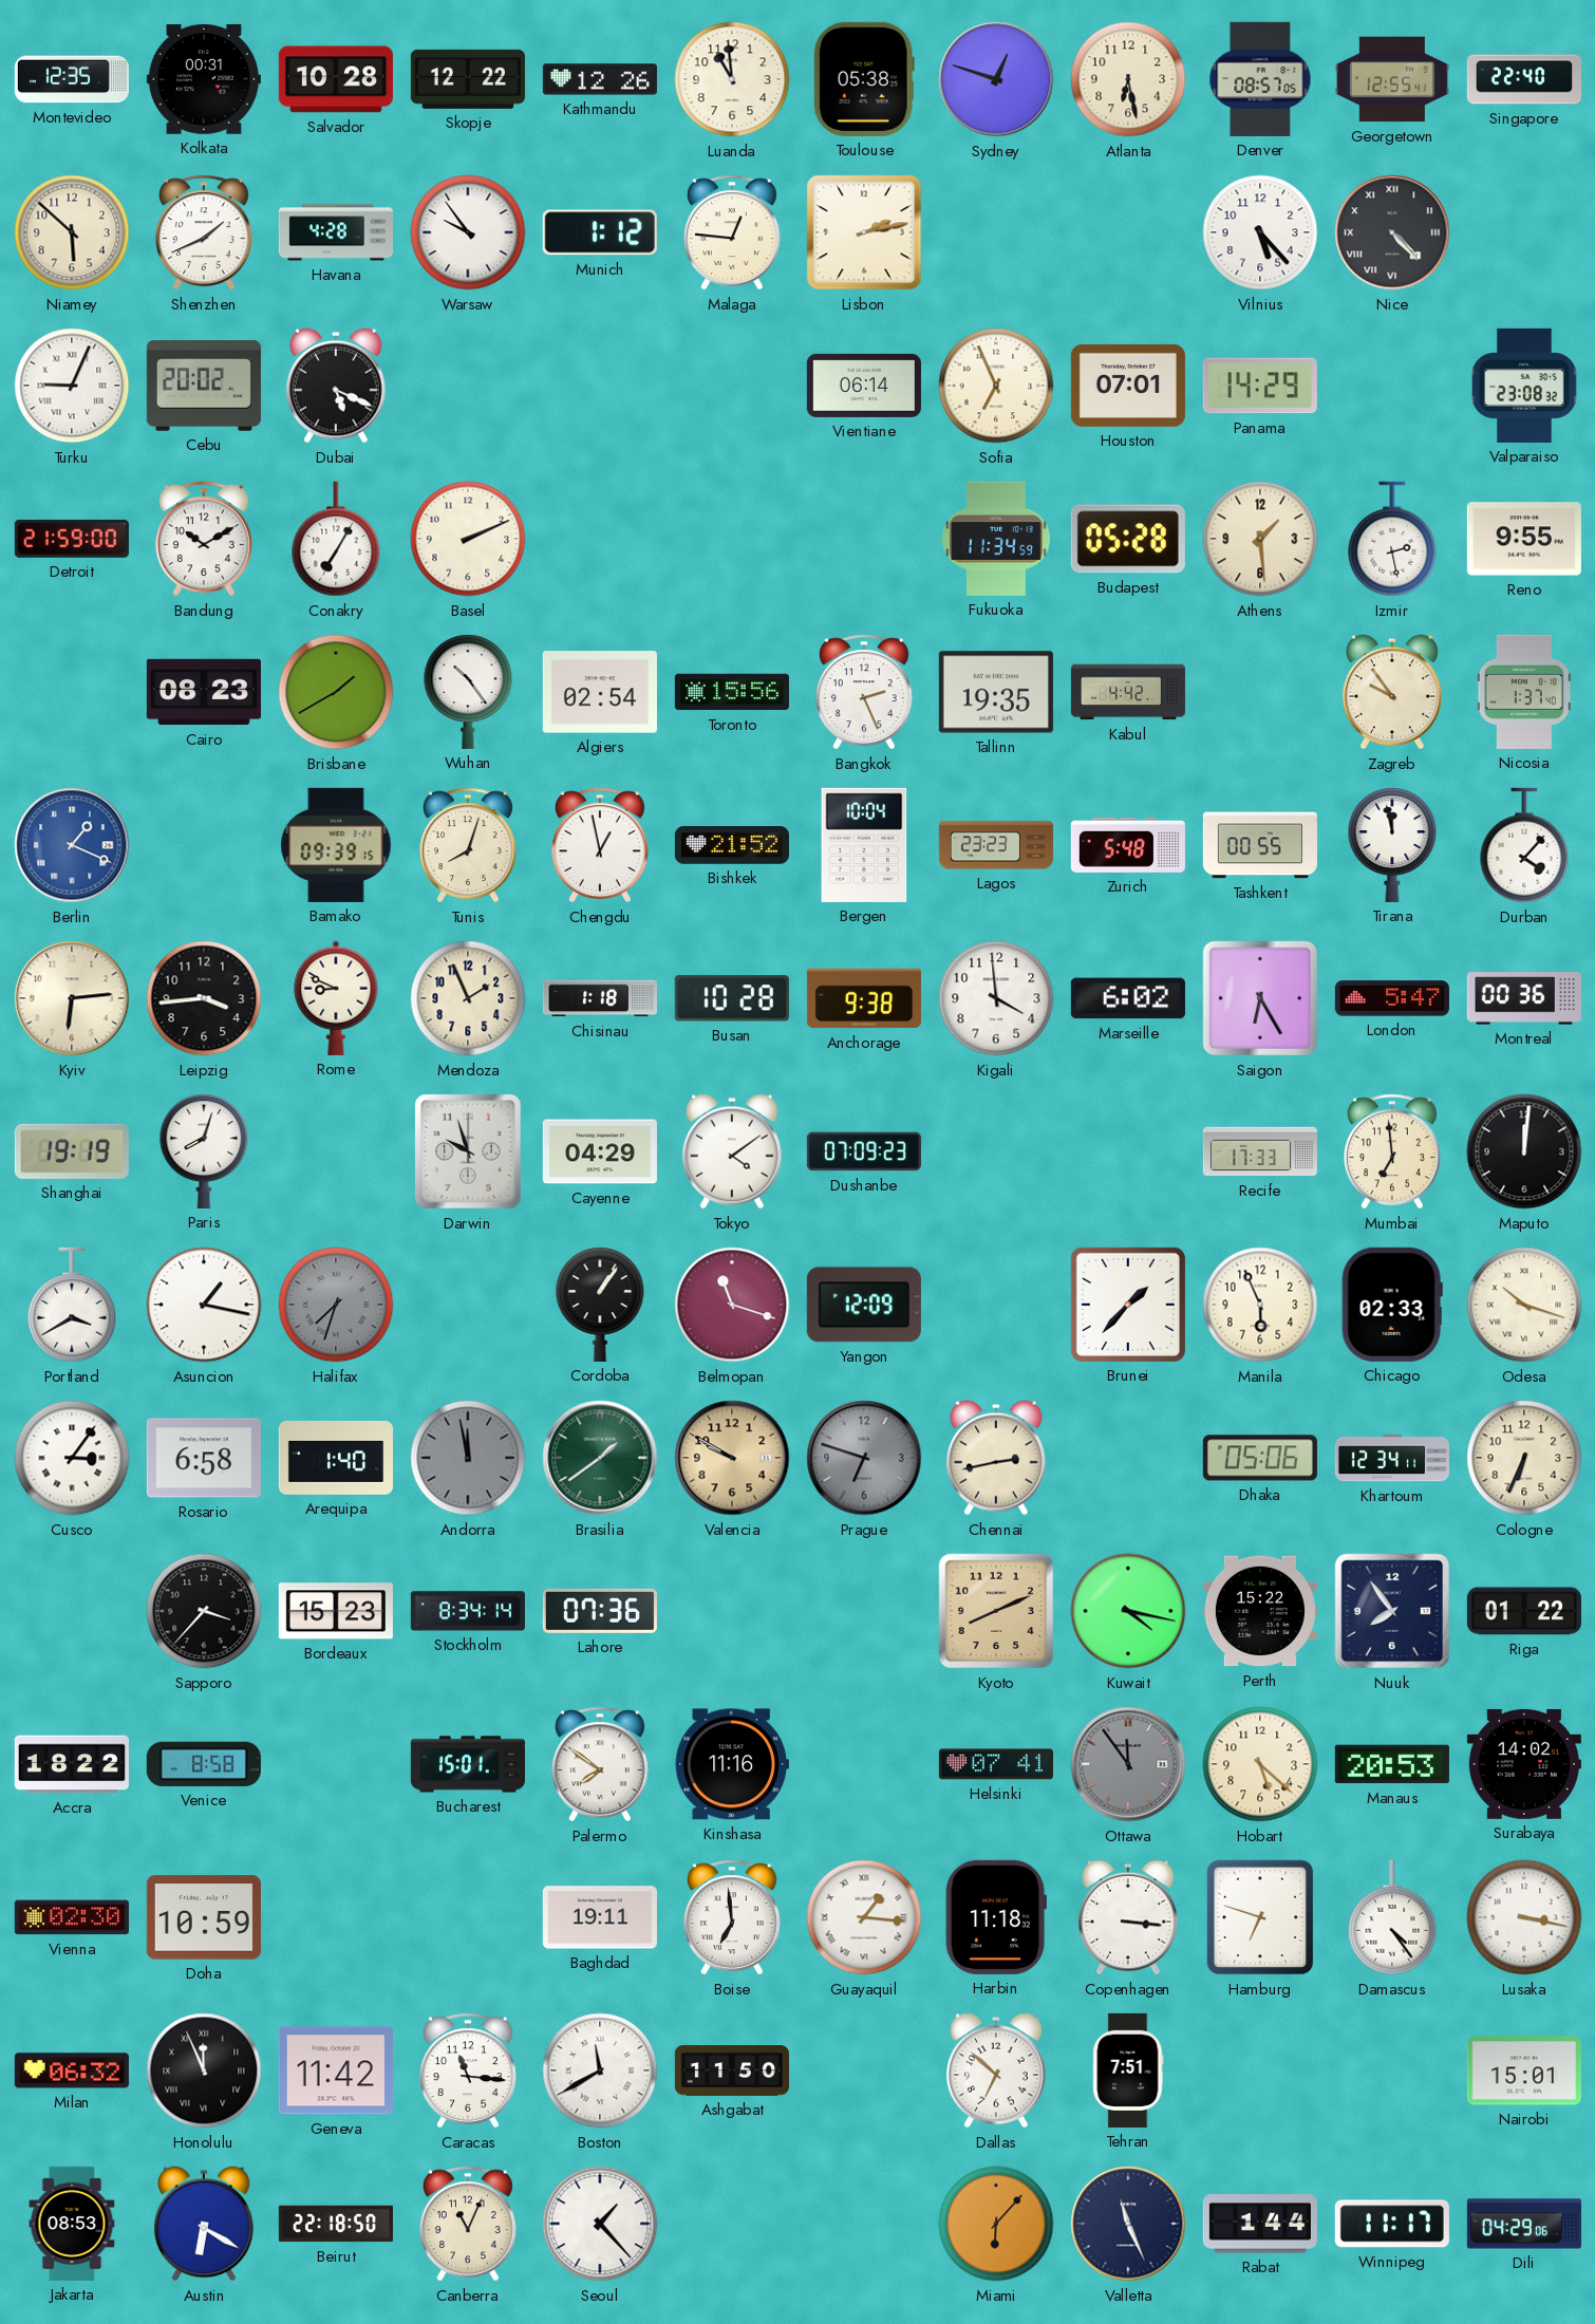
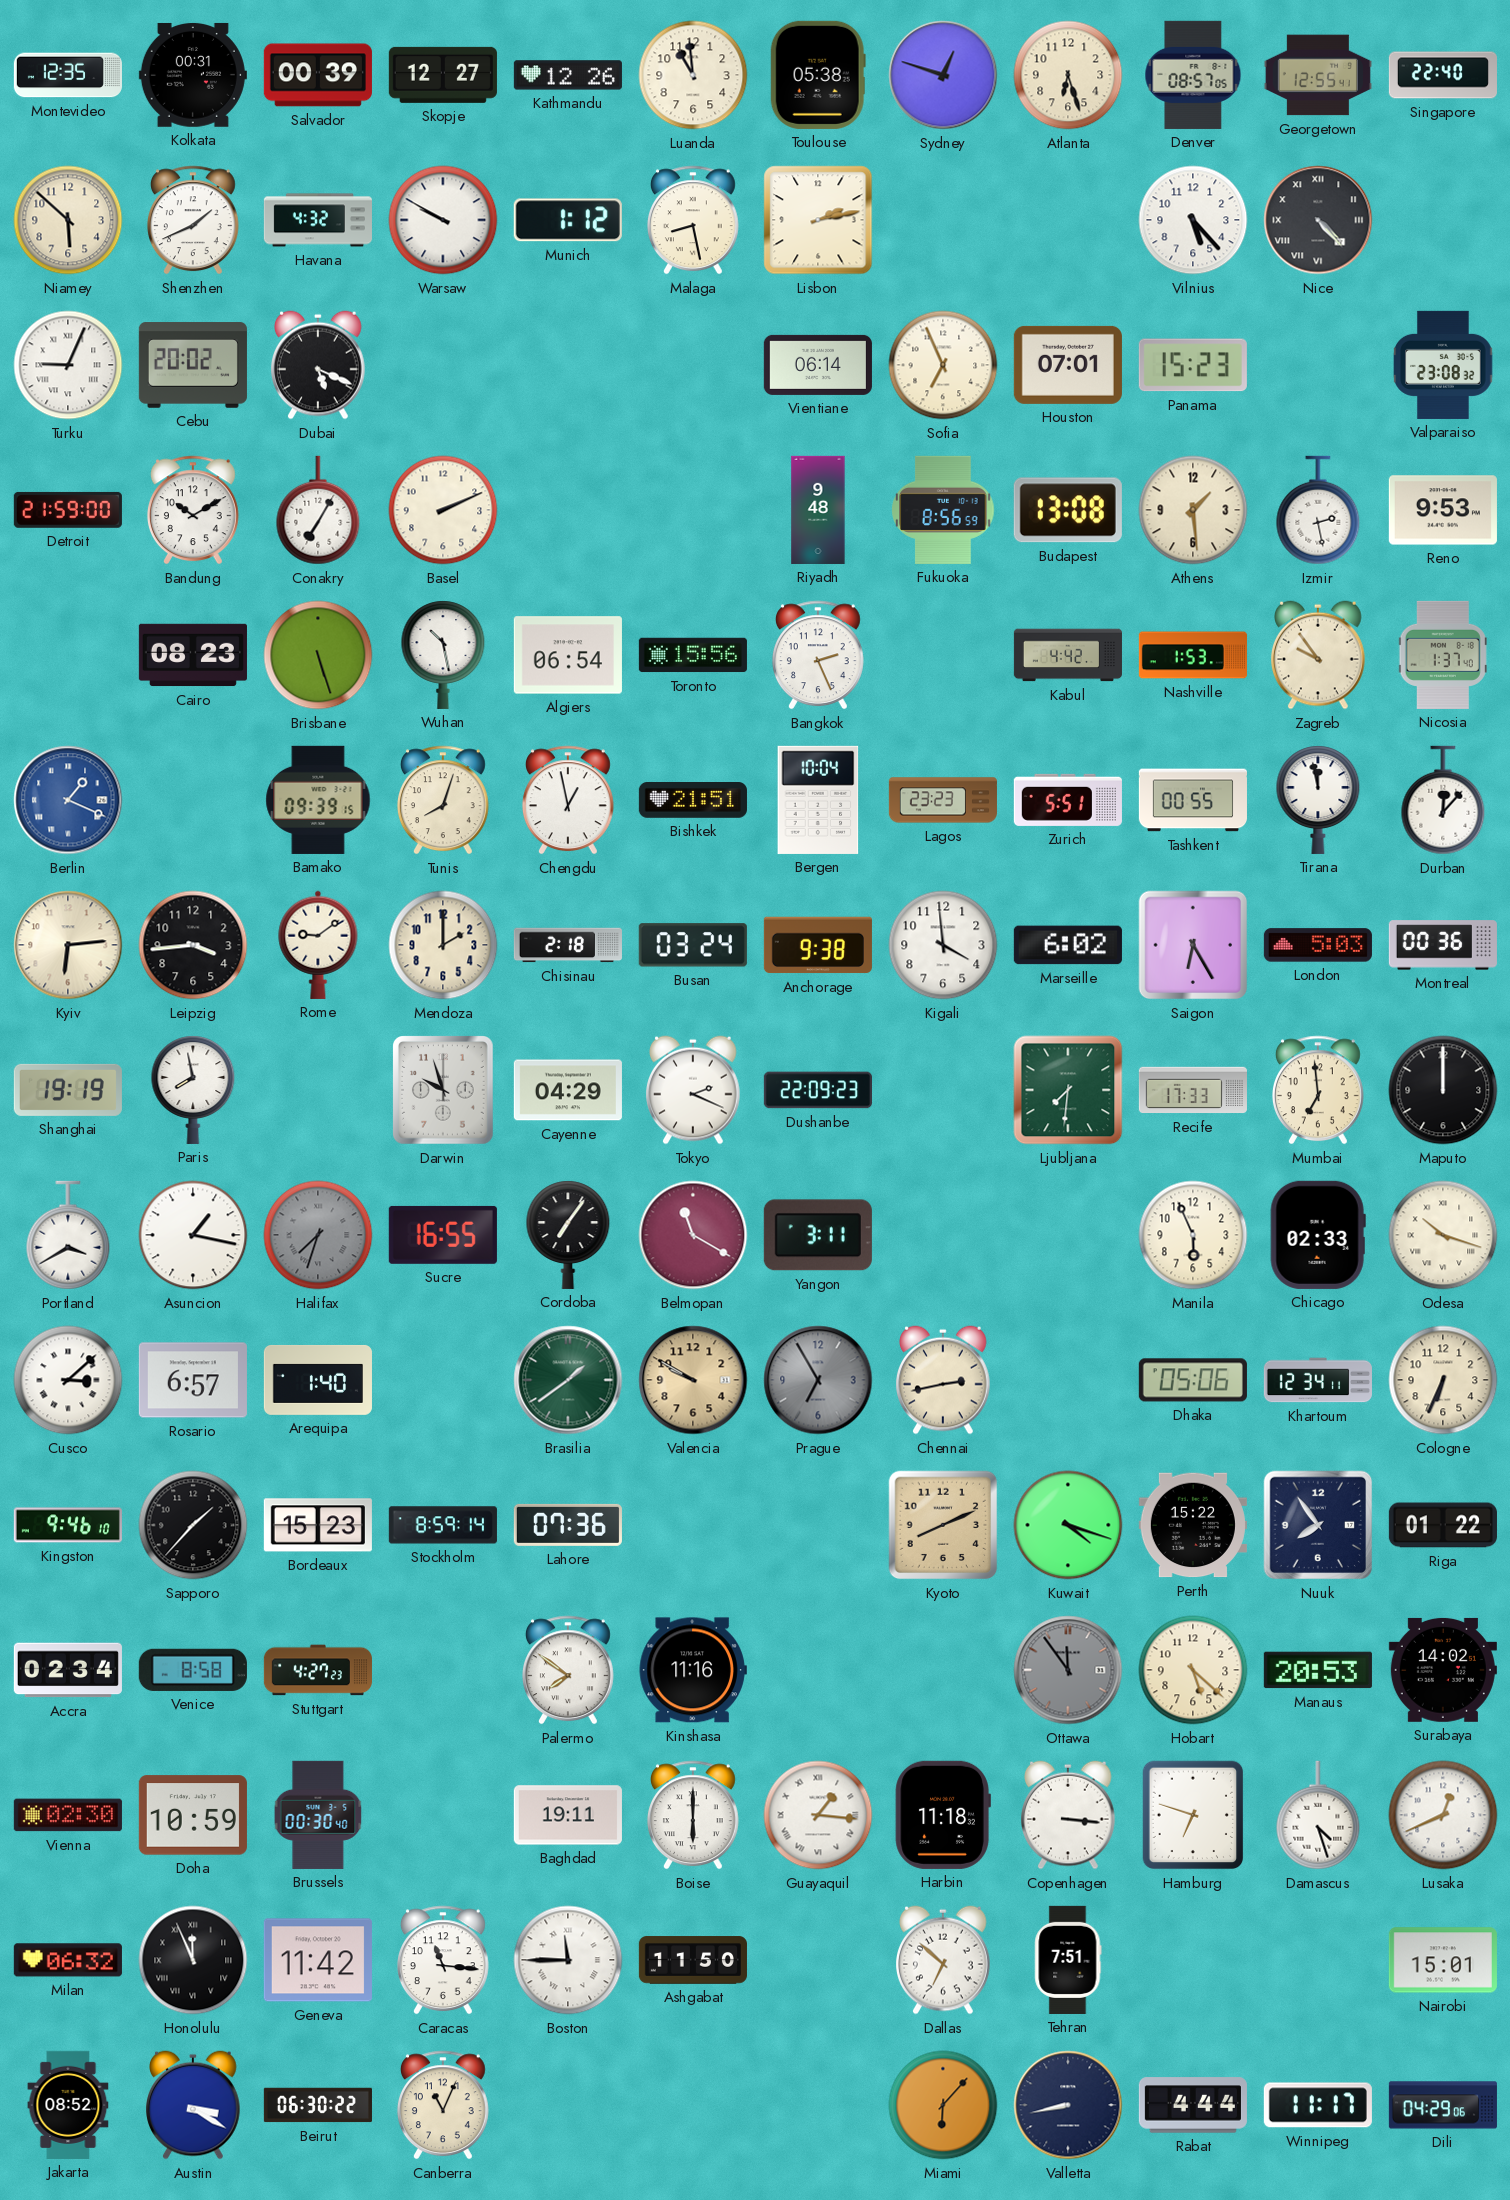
Salvador: 10:28 -> 00:39 (318, 75)
Skopje: 12:22 -> 12:27 (443, 75)
Atlanta: 6:28 -> 6:27 (1068, 75)
Havana: 4:28 -> 4:32 (318, 220)
Warsaw: 9:54 -> 9:50 (443, 220)
Malaga: 12:46 -> 8:28 (693, 220)
Panama: 14:29 -> 15:23 (1193, 365)
Riyadh: none -> 9:48 (818, 510)
Fukuoka: 11:34 -> 8:56 (943, 510)
Budapest: 05:28 -> 13:08 (1068, 510)
Reno: 9:55 -> 9:53 (1443, 510)
Brisbane: 1:40 -> 5:27 (318, 655)
Wuhan: 10:24 -> 10:28 (443, 655)
Algiers: 02:54 -> 06:54 (568, 655)
Tallinn: 19:35 -> none (996, 692)
Nashville: none -> 1:53 (1193, 655)
Bishkek: 21:52 -> 21:51 (693, 800)
Zurich: 5:48 -> 5:51 (1068, 800)
Durban: 4:07 -> 12:07 (1443, 800)
Rome: 8:49 -> 9:09 (318, 945)
Mendoza: 1:56 -> 2:00 (443, 945)
Chisinau: 1:18 -> 2:18 (568, 945)
Busan: 10:28 -> 03:24 (693, 945)
London: 5:47 -> 5:03 (1318, 945)
Paris: 8:03 -> 7:58 (193, 1090)
Tokyo: 4:09 -> 2:19 (694, 1090)
Dushanbe: 07:09 -> 22:09 (818, 1090)
Ljubljana: none -> 7:31 (1068, 1090)
Maputo: 12:01 -> 12:00 (1443, 1090)
Sucre: none -> 16:55 (443, 1235)
Cordoba: 1:06 -> 7:06 (568, 1235)
Belmopan: 11:18 -> 11:20 (693, 1235)
Yangon: 12:09 -> 3:11 (818, 1235)
Brunei: 1:37 -> none (1128, 1305)
Cusco: 3:06 -> 3:08 (68, 1380)
Rosario: 6:58 -> 6:57 (193, 1380)
Andorra: 11:58 -> none (468, 1458)
Prague: 6:48 -> 6:55 (818, 1380)
Kingston: none -> 9:46 (68, 1525)
Sapporo: 3:37 -> 1:37 (193, 1525)
Stockholm: 8:34 -> 8:59 (443, 1525)
Kuwait: 4:17 -> 4:18 (1068, 1525)
Accra: 18:22 -> 02:34 (68, 1670)
Stuttgart: none -> 4:27 (318, 1670)
Bucharest: 15:01 -> none (468, 1764)
Helsinki: 07:41 -> none (996, 1764)
Brussels: none -> 00:30 (318, 1815)
Boise: 6:59 -> 6:00 (693, 1815)
Damascus: 4:24 -> 4:27 (1318, 1815)
Lusaka: 3:17 -> 12:41 (1443, 1815)
Boston: 11:40 -> 11:45 (568, 1960)
Jakarta: 08:53 -> 08:52 (68, 2105)
Austin: 6:20 -> 3:20 (194, 2105)
Beirut: 22:18 -> 06:30 (318, 2105)
Seoul: 1:23 -> none (600, 2224)
Valletta: 11:26 -> 8:43 (1068, 2105)
Rabat: 1:44 -> 4:44 (1193, 2105)
